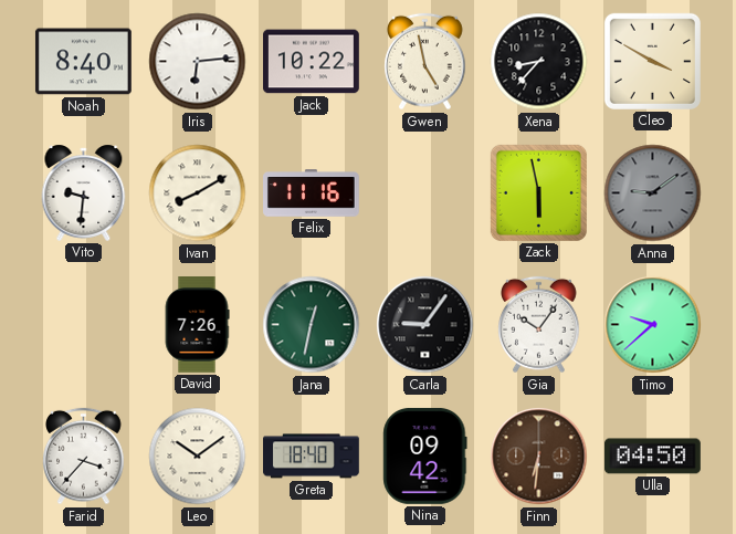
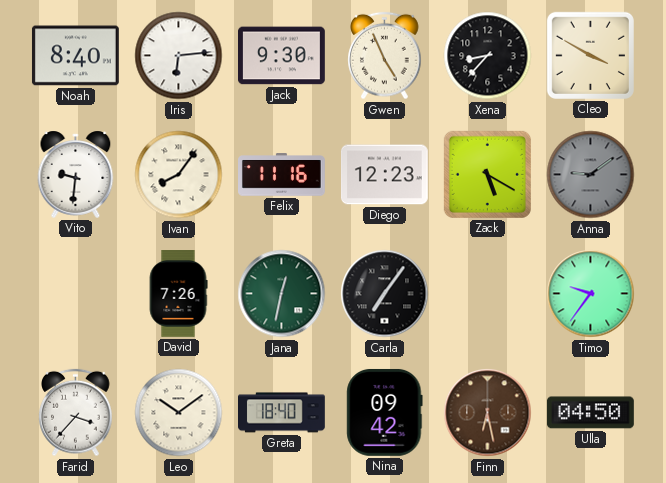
Jack: 10:22 -> 9:30 (282, 56)
Gwen: 4:58 -> 4:56 (385, 56)
Ivan: 8:10 -> 8:06 (179, 175)
Diego: none -> 12:23 (384, 175)
Zack: 5:58 -> 5:20 (487, 174)
Carla: 9:06 -> 7:06 (385, 294)
Gia: 10:06 -> none (539, 325)
Timo: 9:38 -> 9:36 (591, 294)
Finn: 6:31 -> 6:28 (488, 413)
